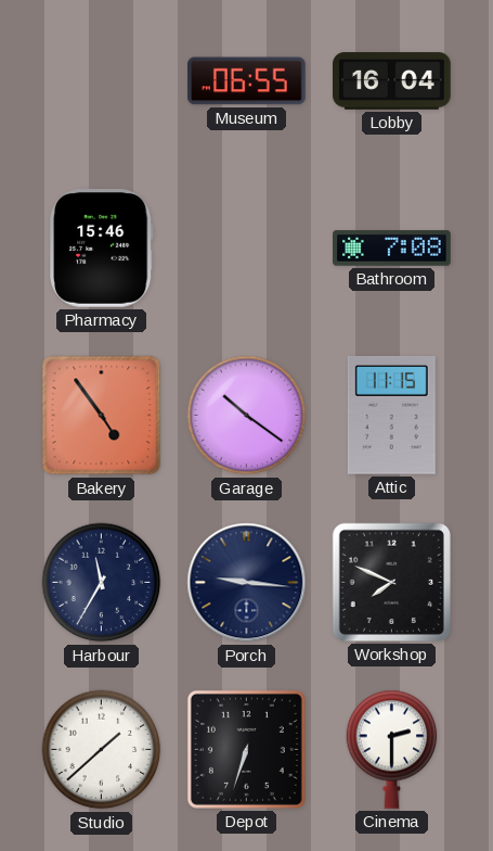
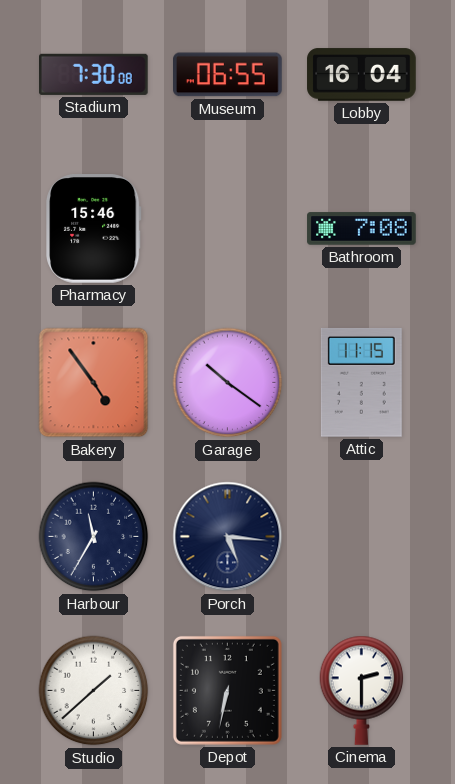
Stadium: none -> 7:30 (94, 74)
Porch: 9:16 -> 5:16 (228, 537)
Workshop: 7:49 -> none (391, 582)
Depot: 6:33 -> 6:32 (227, 690)
